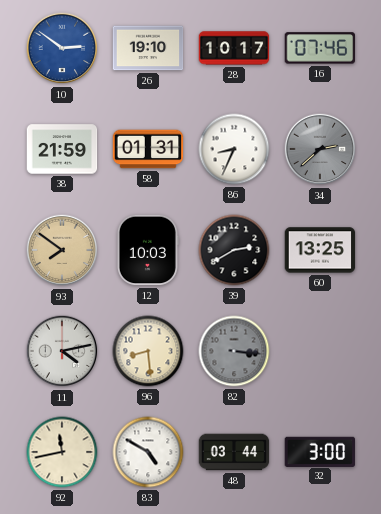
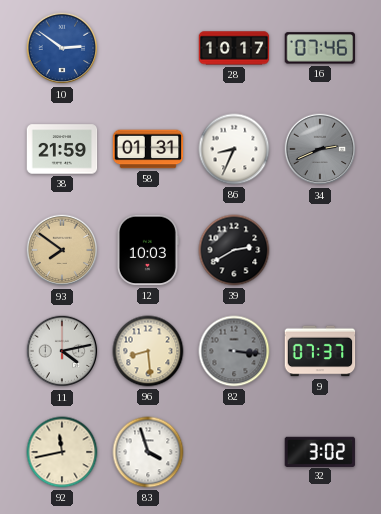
26: 19:10 -> none (148, 48)
34: 2:38 -> 2:41 (320, 149)
60: 13:25 -> none (320, 250)
9: none -> 07:37 (320, 351)
83: 4:50 -> 3:57 (148, 452)
48: 03:44 -> none (234, 452)
32: 3:00 -> 3:02 (320, 451)
